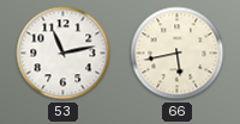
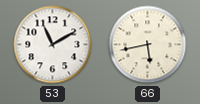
53: 11:13 -> 11:10 (53, 45)
